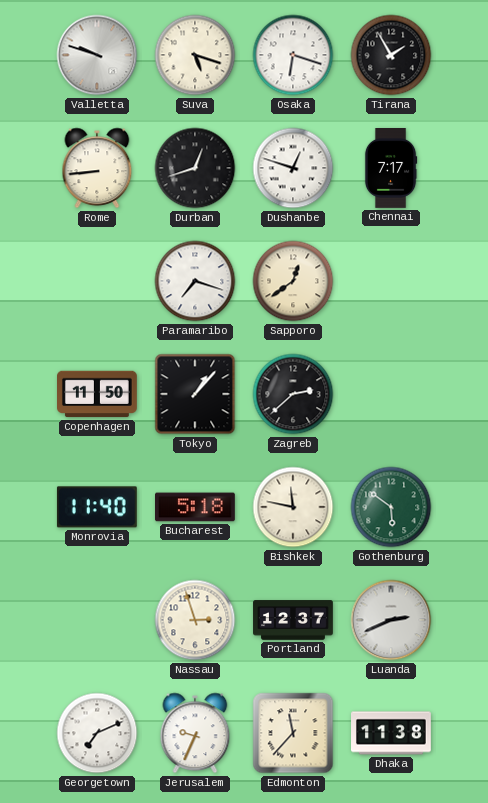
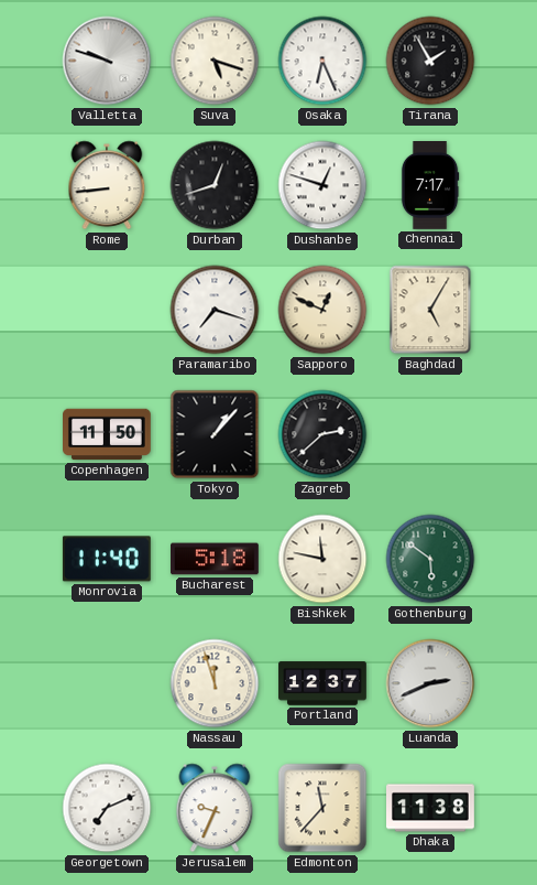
Osaka: 6:18 -> 6:26 (322, 61)
Sapporo: 12:39 -> 12:49 (322, 310)
Baghdad: none -> 5:05 (430, 310)
Nassau: 2:57 -> 11:57 (215, 683)
